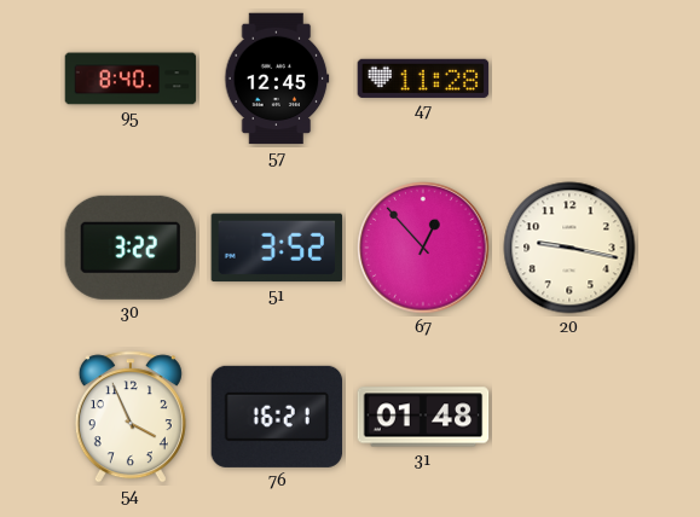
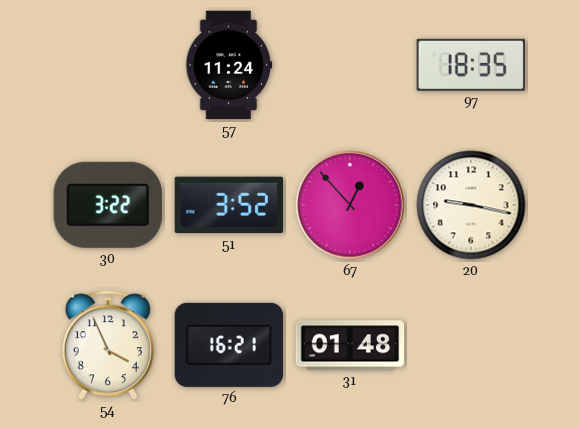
95: 8:40 -> none (131, 79)
57: 12:45 -> 11:24 (229, 65)
47: 11:28 -> none (423, 79)
97: none -> 18:35 (470, 65)
